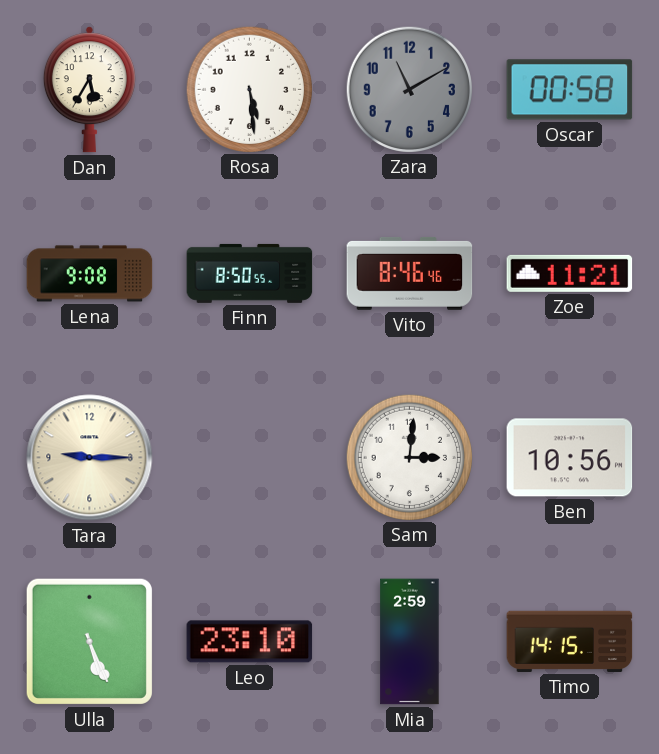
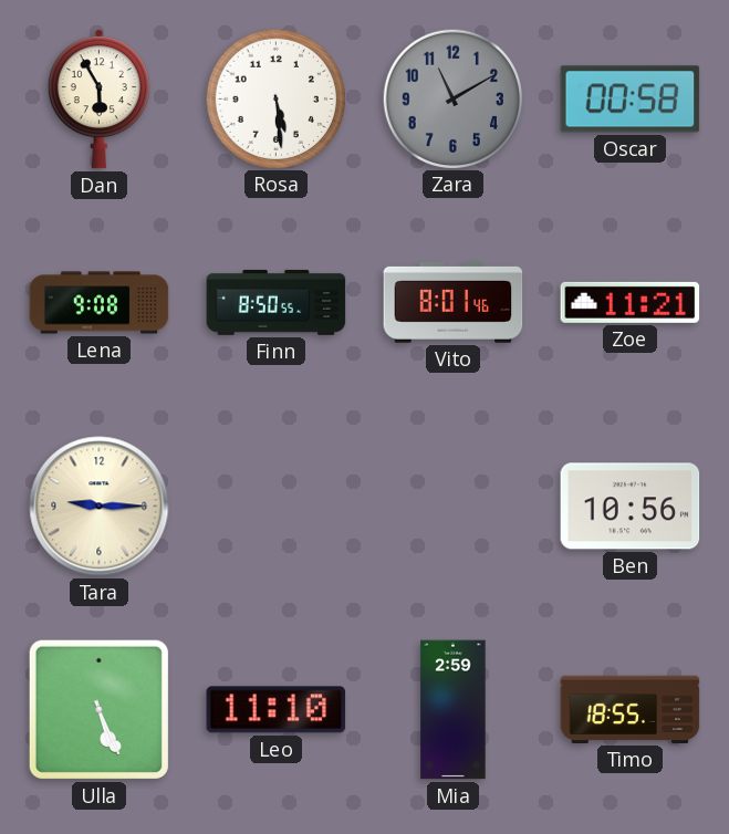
Dan: 5:35 -> 5:55 (98, 100)
Vito: 8:46 -> 8:01 (454, 302)
Sam: 3:01 -> none (409, 457)
Leo: 23:10 -> 11:10 (277, 710)
Timo: 14:15 -> 18:55 (631, 709)
